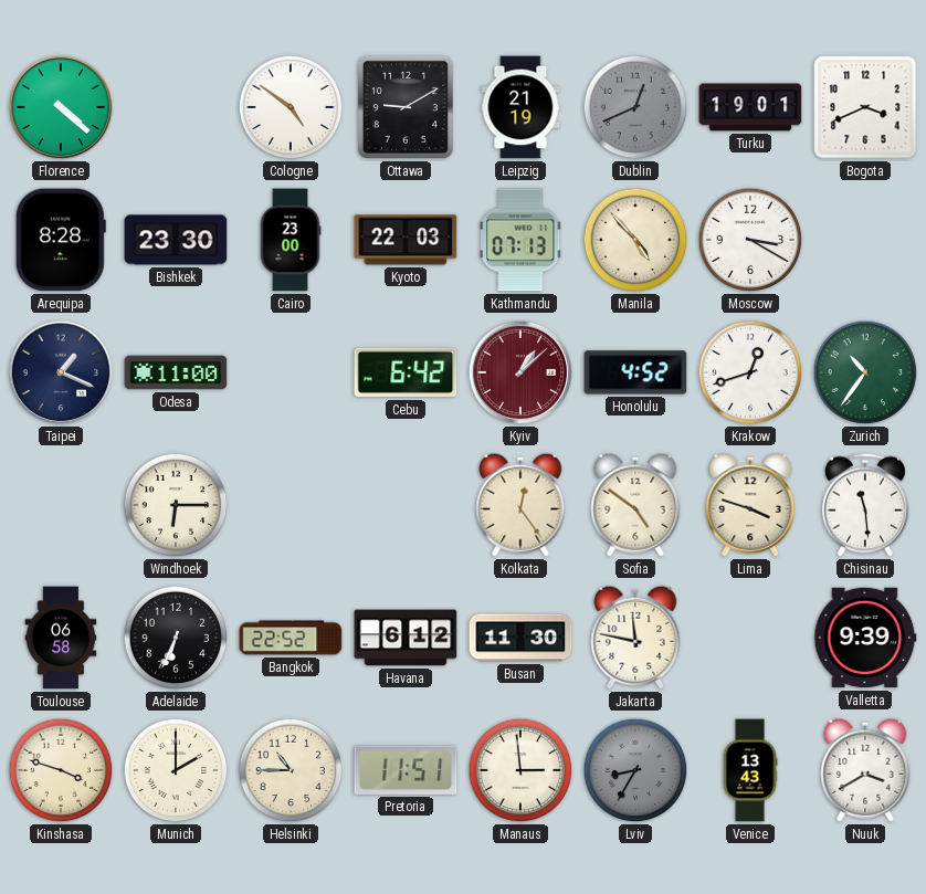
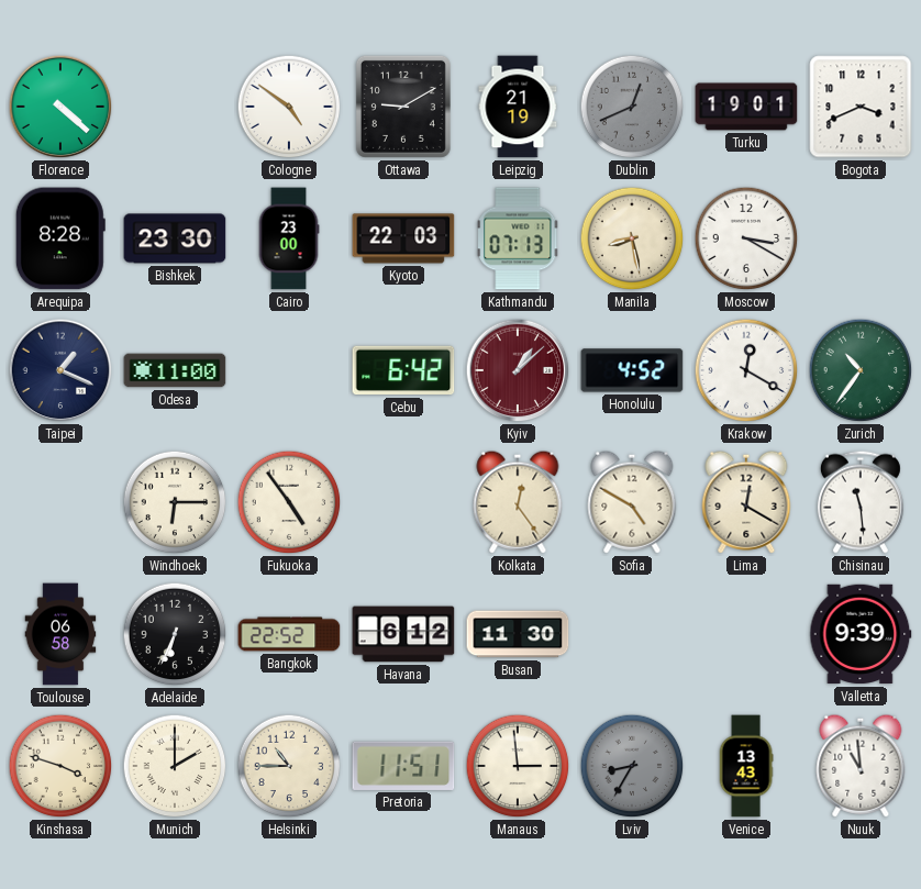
Manila: 4:53 -> 8:28 (632, 238)
Krakow: 12:42 -> 12:20 (746, 370)
Fukuoka: none -> 4:54 (289, 502)
Sofia: 4:51 -> 4:50 (632, 502)
Lima: 3:48 -> 12:20 (746, 502)
Jakarta: 11:47 -> none (635, 638)
Nuuk: 3:40 -> 10:59 (861, 766)
